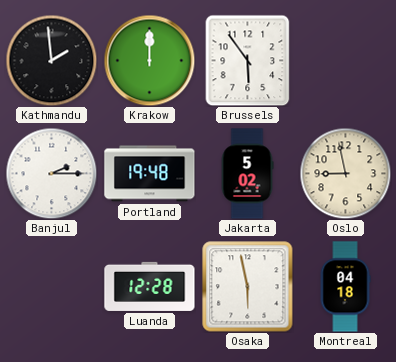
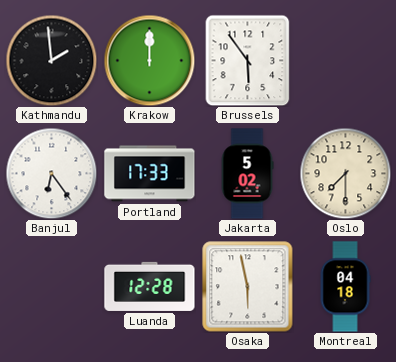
Banjul: 2:15 -> 6:24 (51, 173)
Portland: 19:48 -> 17:33 (150, 174)
Oslo: 8:58 -> 7:30 (345, 173)
